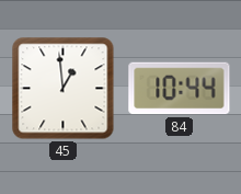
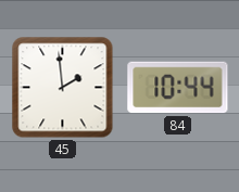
45: 12:59 -> 1:59 (63, 88)
